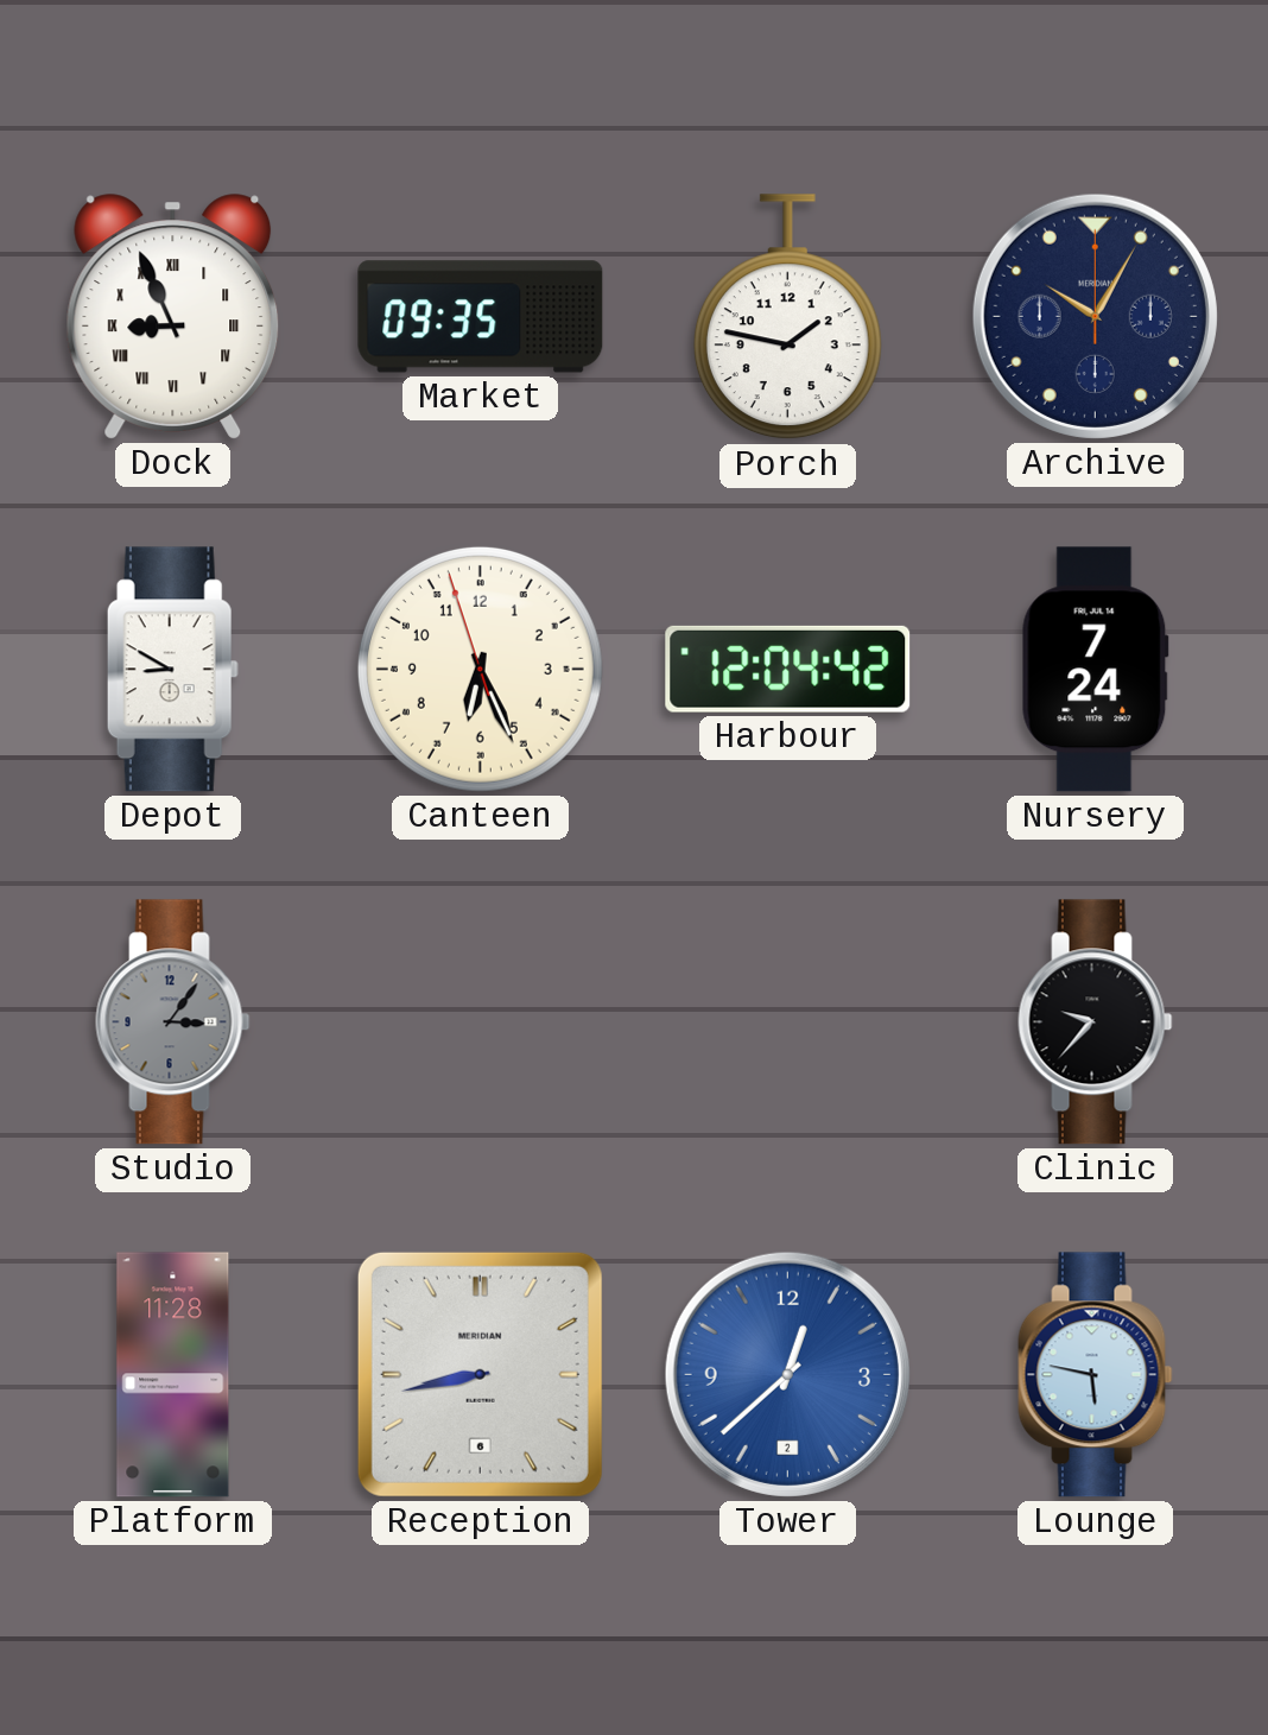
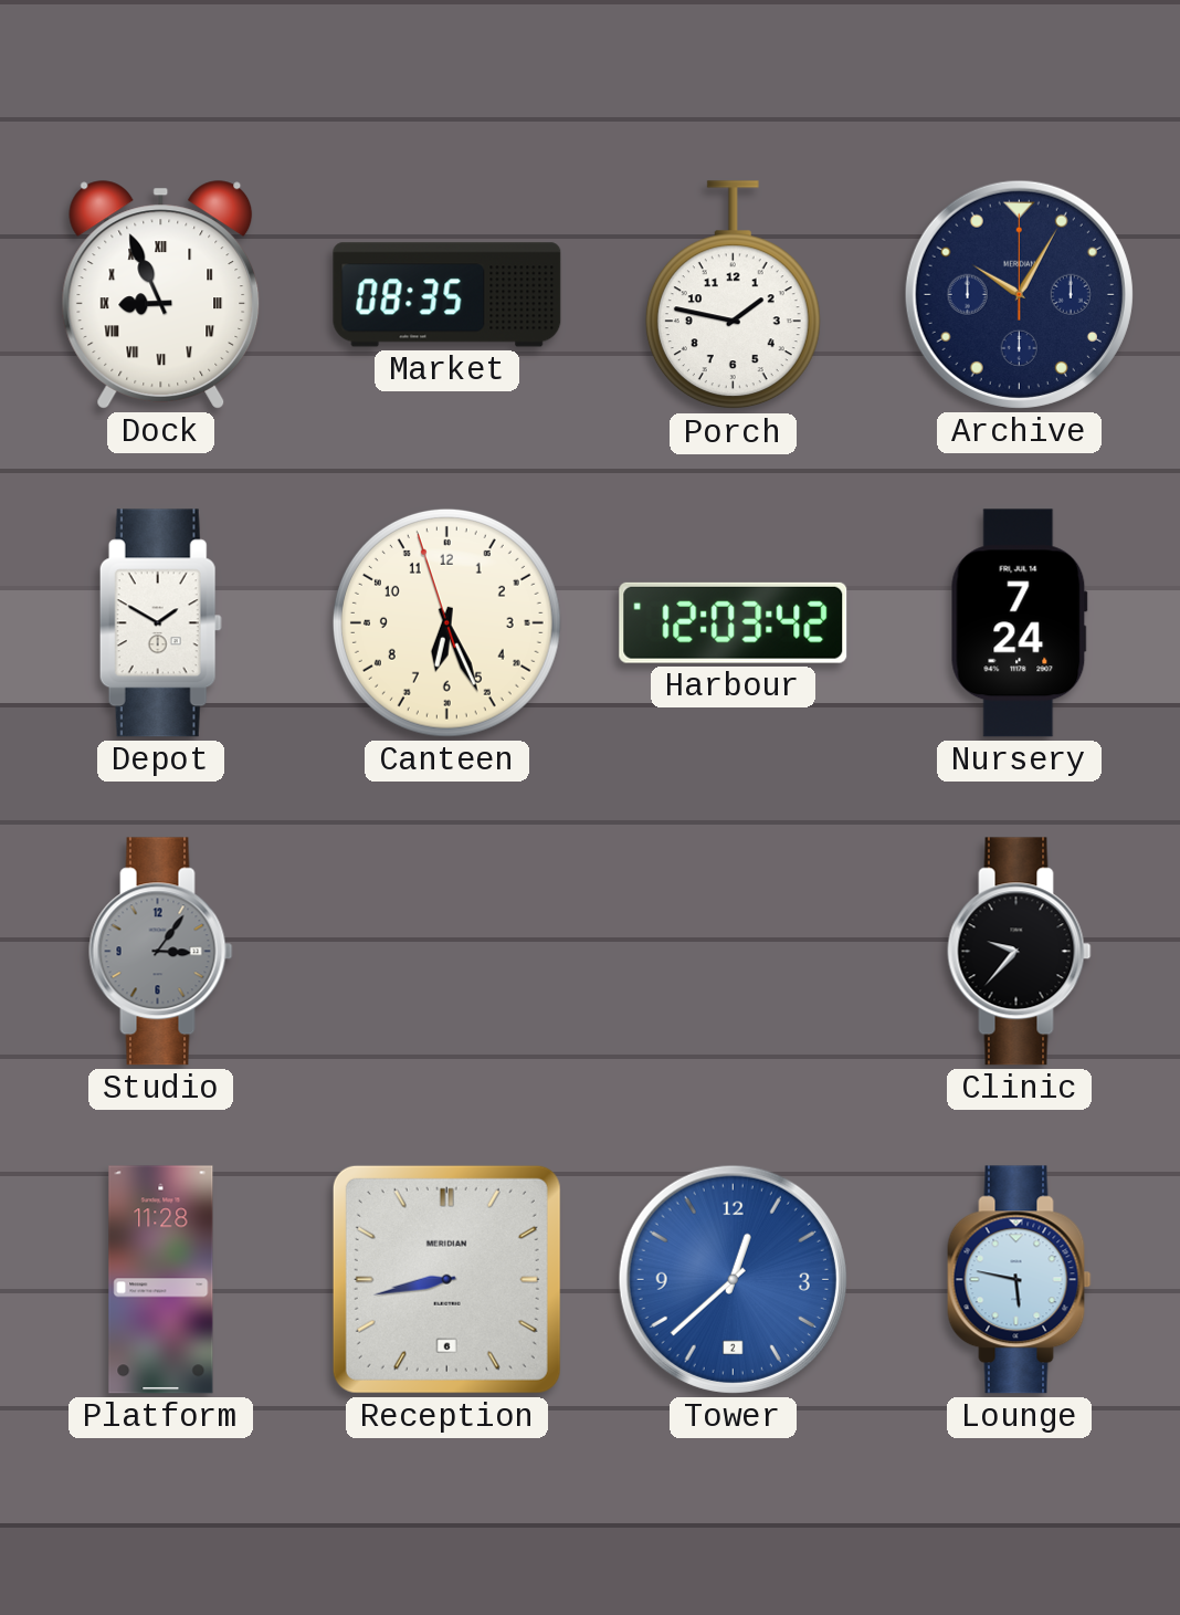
Market: 09:35 -> 08:35 (447, 295)
Depot: 8:50 -> 1:50 (160, 623)
Harbour: 12:04 -> 12:03 (734, 622)
